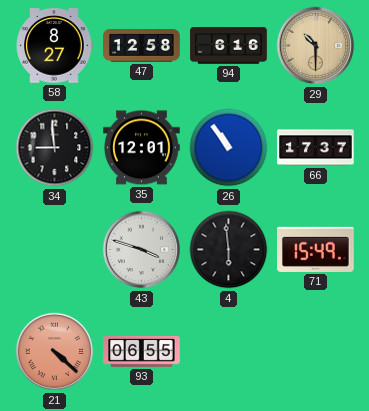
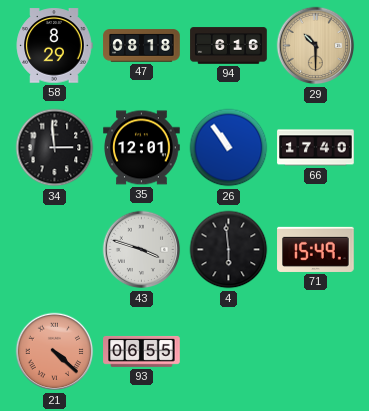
58: 8:27 -> 8:29 (54, 46)
47: 12:58 -> 08:18 (142, 46)
34: 8:59 -> 2:59 (55, 148)
66: 17:37 -> 17:40 (316, 148)
